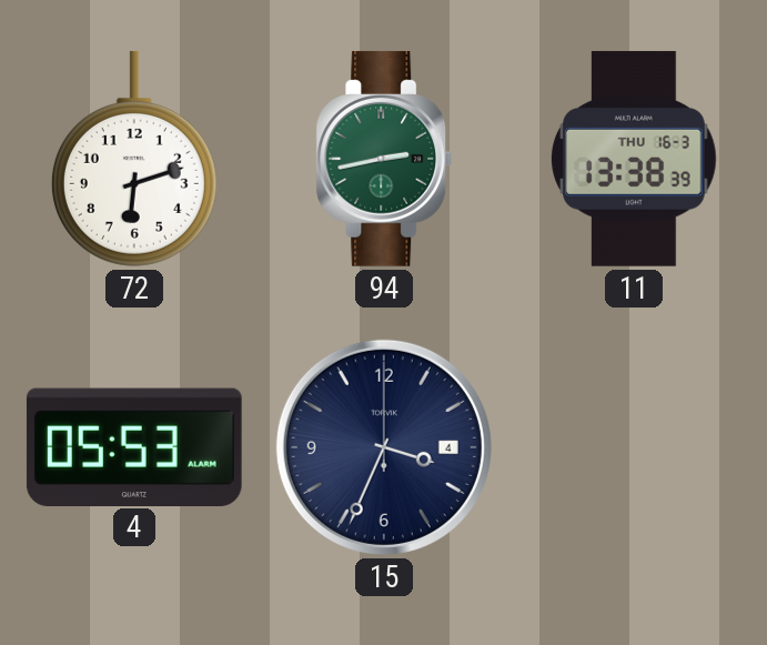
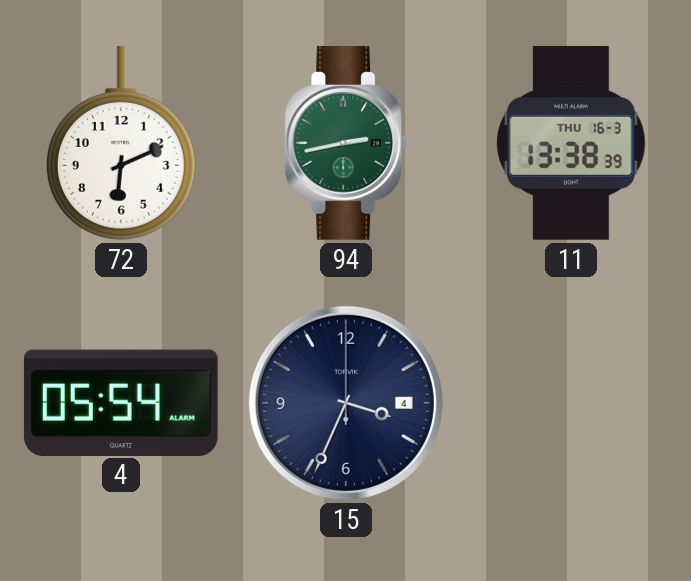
72: 6:12 -> 6:11 (121, 143)
4: 05:53 -> 05:54 (121, 402)
